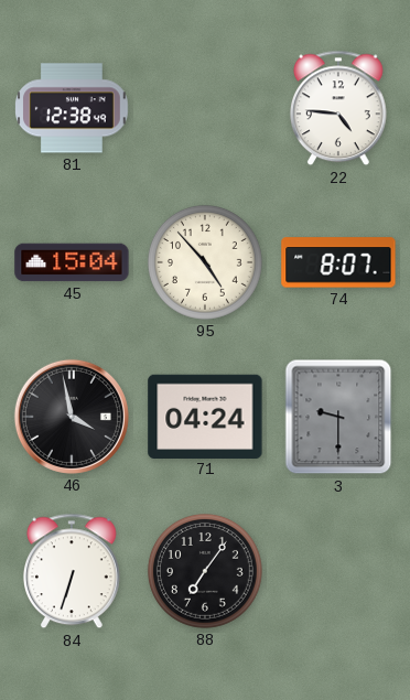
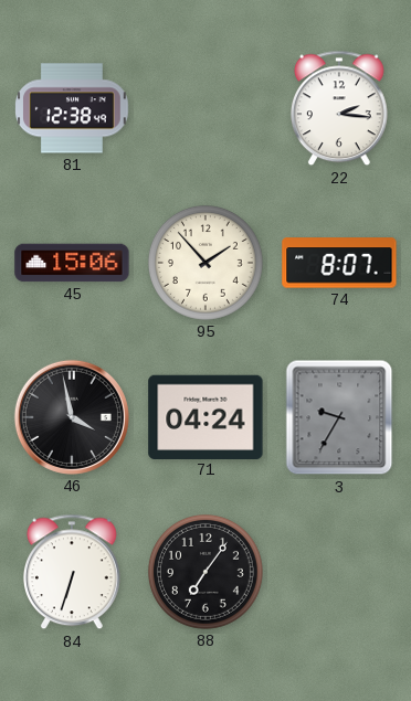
22: 4:46 -> 2:16 (339, 108)
45: 15:04 -> 15:06 (72, 263)
95: 4:53 -> 1:53 (205, 263)
3: 9:30 -> 9:35 (339, 417)
